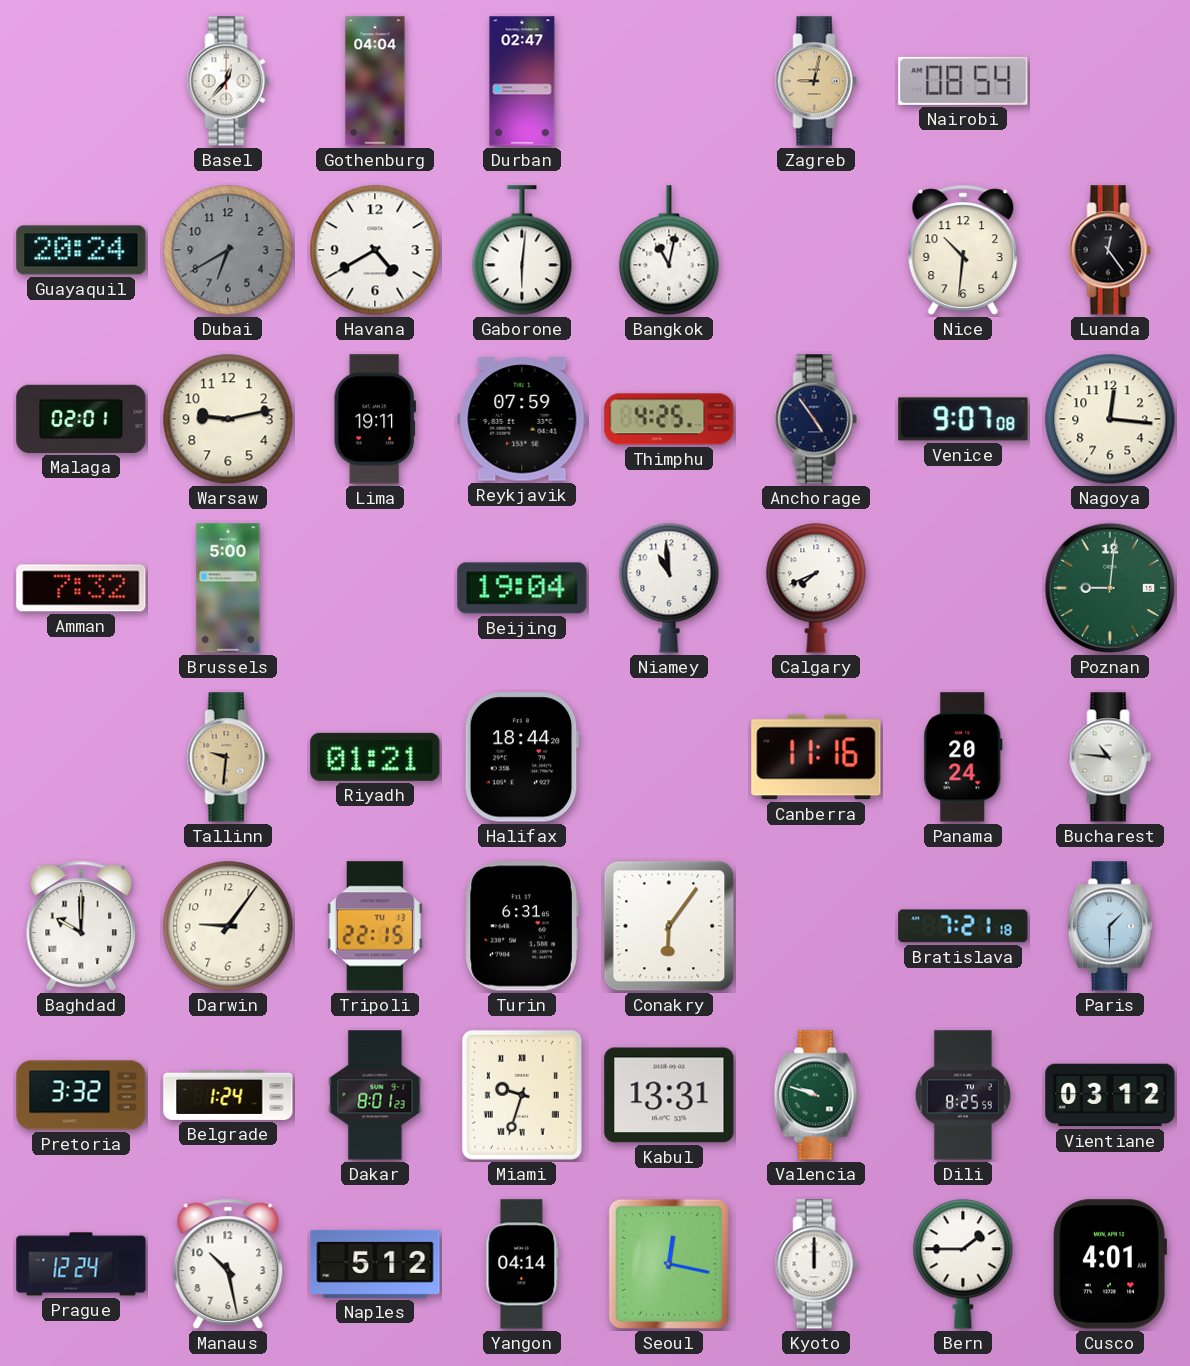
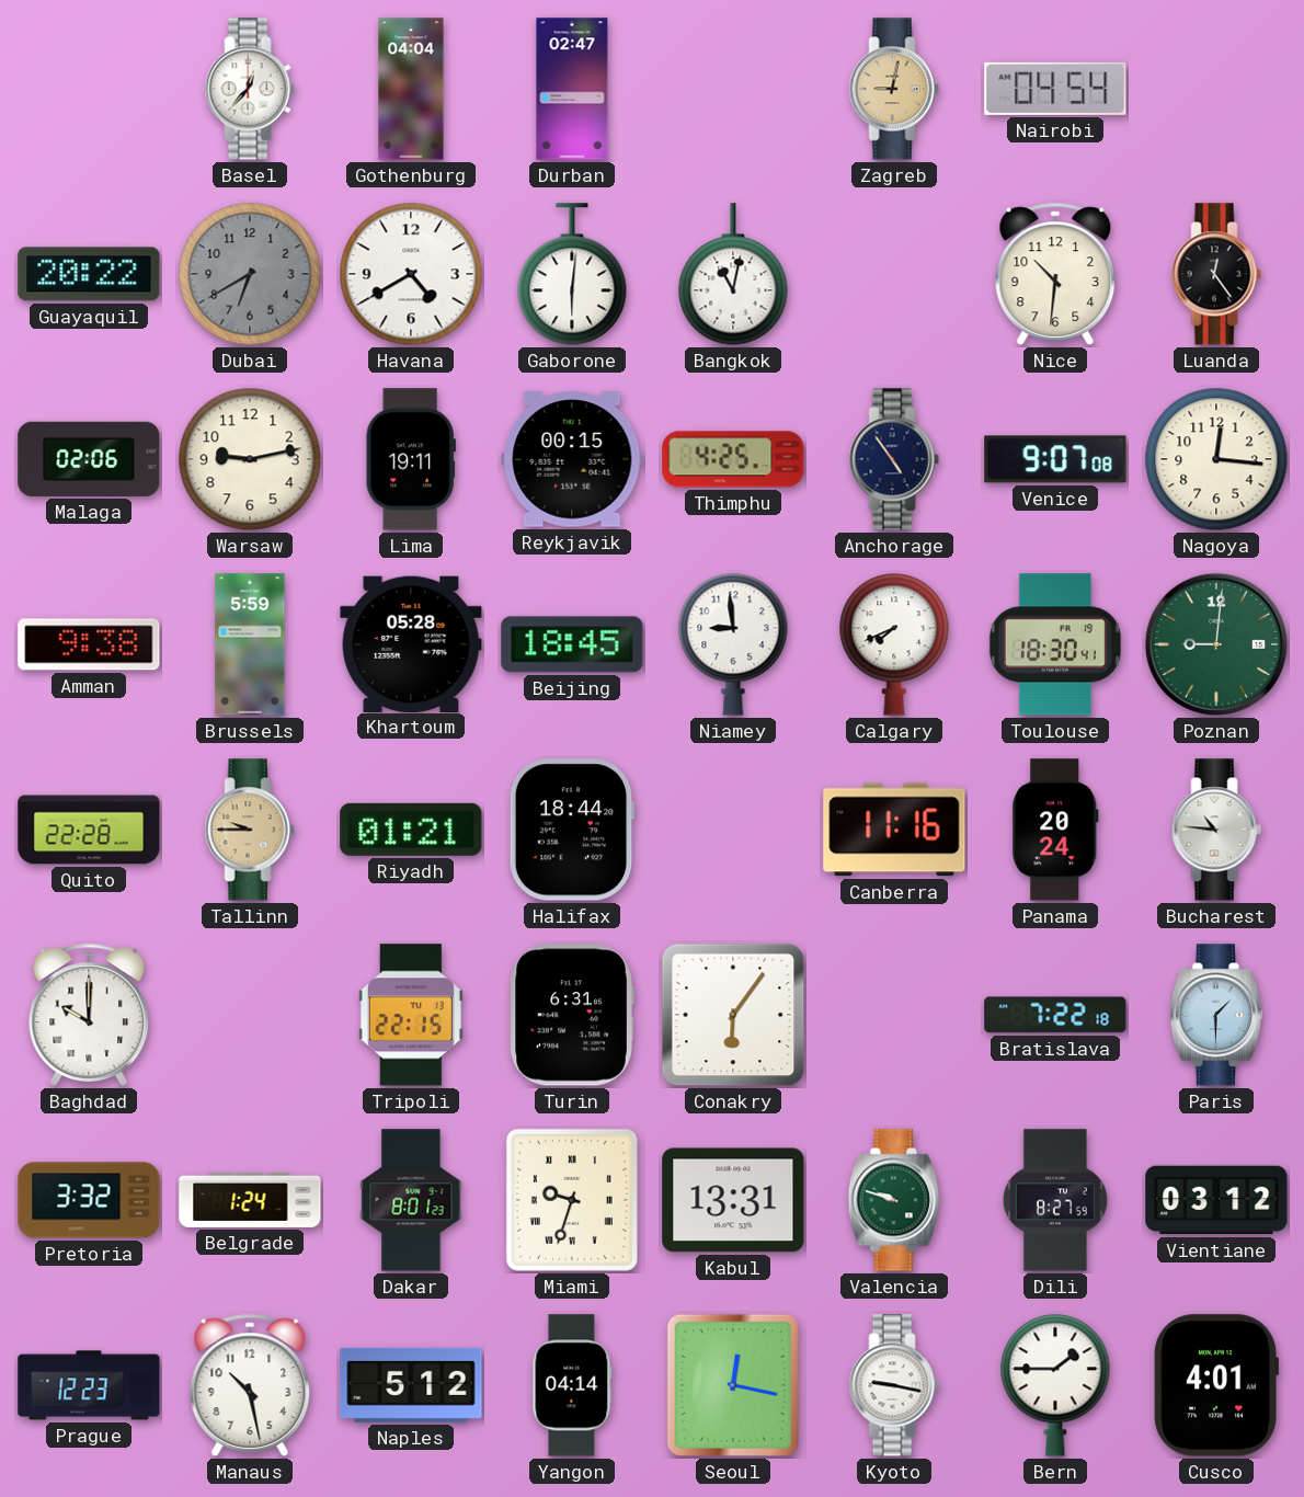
Nairobi: 08:54 -> 04:54 (1055, 89)
Guayaquil: 20:24 -> 20:22 (89, 274)
Malaga: 02:01 -> 02:06 (89, 459)
Reykjavik: 07:59 -> 00:15 (572, 459)
Amman: 7:32 -> 9:38 (89, 644)
Brussels: 5:00 -> 5:59 (250, 644)
Khartoum: none -> 05:28 (411, 643)
Beijing: 19:04 -> 18:45 (572, 644)
Niamey: 10:59 -> 8:59 (733, 644)
Toulouse: none -> 18:30 (1055, 644)
Quito: none -> 22:28 (89, 830)
Tallinn: 9:31 -> 9:45 (250, 830)
Darwin: 9:06 -> none (228, 926)
Bratislava: 7:21 -> 7:22 (1055, 1015)
Dili: 8:25 -> 8:27 (1055, 1200)
Prague: 12:24 -> 12:23 (89, 1385)
Kyoto: 12:00 -> 9:17 (894, 1385)
